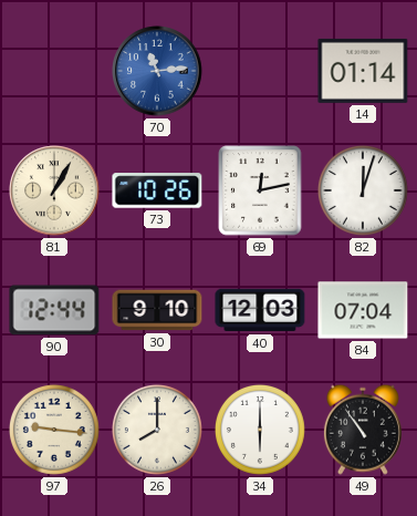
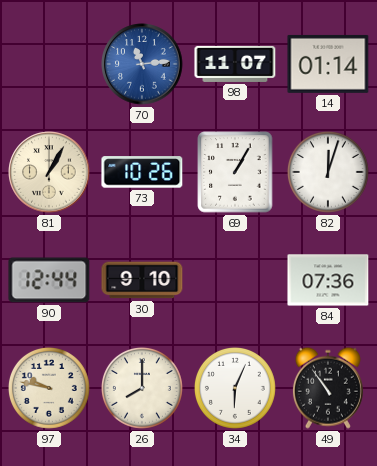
98: none -> 11:07 (235, 64)
69: 12:13 -> 1:05 (235, 172)
40: 12:03 -> none (260, 310)
84: 07:04 -> 07:36 (328, 280)
97: 9:16 -> 9:47 (49, 388)
34: 6:00 -> 6:04 (235, 388)
